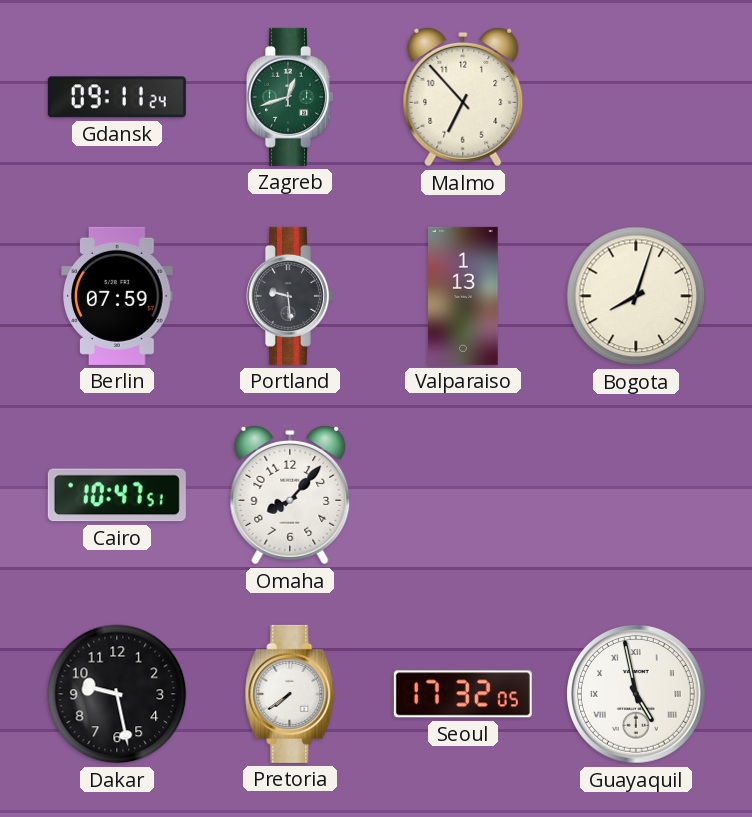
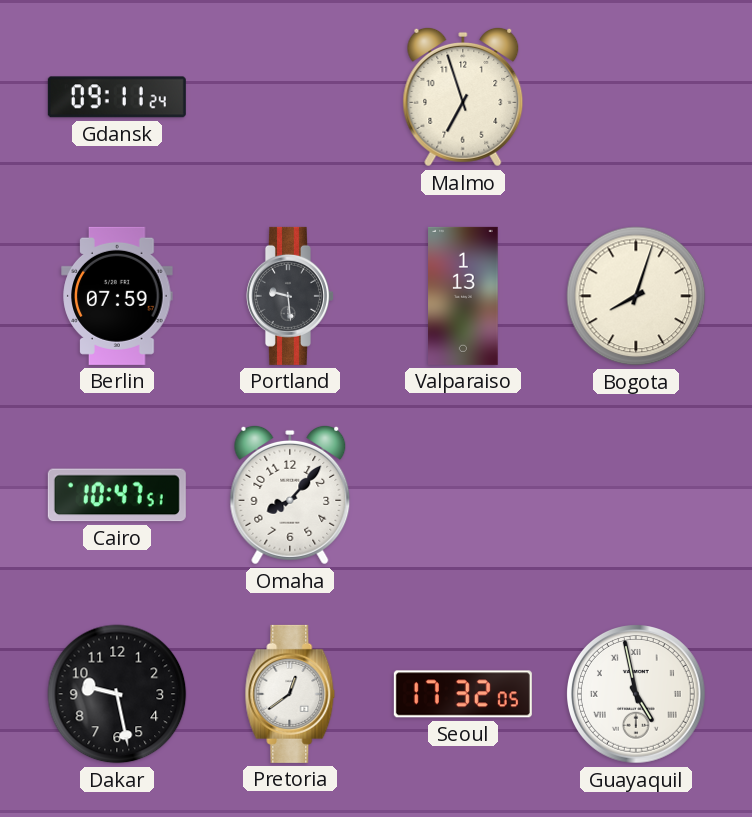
Zagreb: 12:42 -> none (290, 97)
Malmo: 6:53 -> 6:57 (463, 97)
Pretoria: 7:39 -> 12:39 (290, 694)
